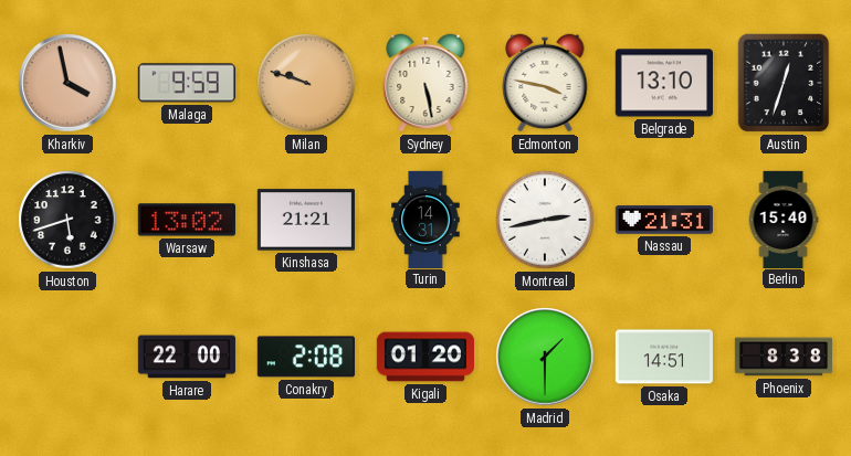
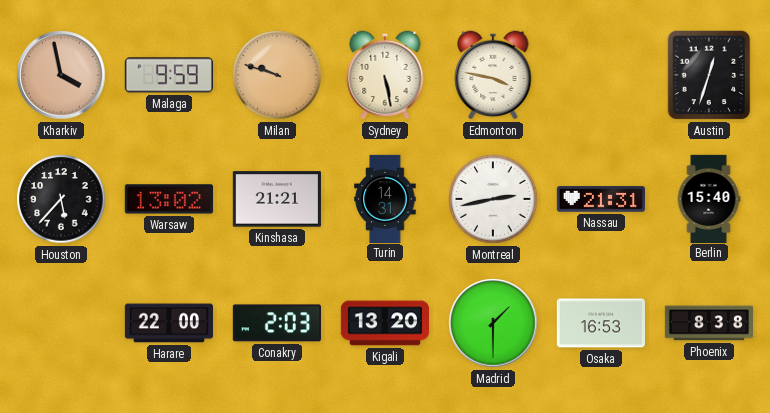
Belgrade: 13:10 -> none (664, 83)
Houston: 5:42 -> 5:37 (61, 199)
Conakry: 2:08 -> 2:03 (277, 323)
Kigali: 01:20 -> 13:20 (384, 323)
Osaka: 14:51 -> 16:53 (601, 323)
